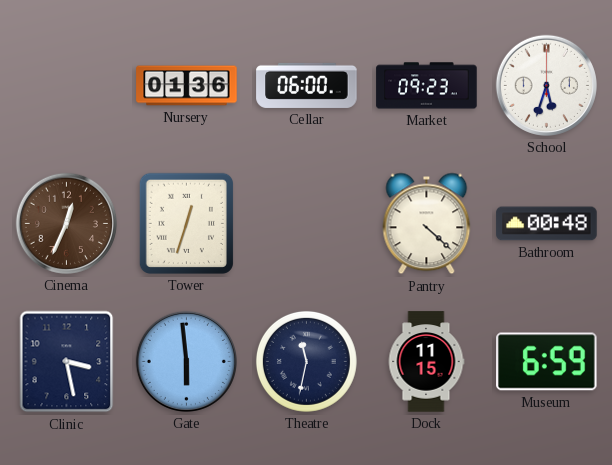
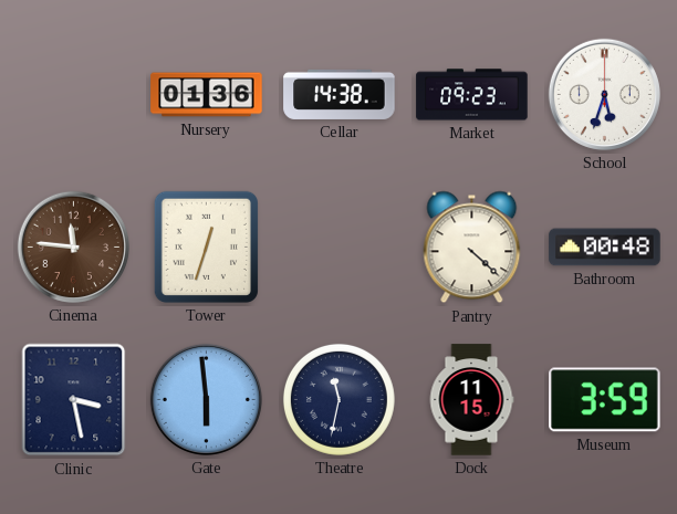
Cellar: 06:00 -> 14:38 (340, 94)
Cinema: 12:34 -> 11:46 (73, 246)
Museum: 6:59 -> 3:59 (605, 400)
